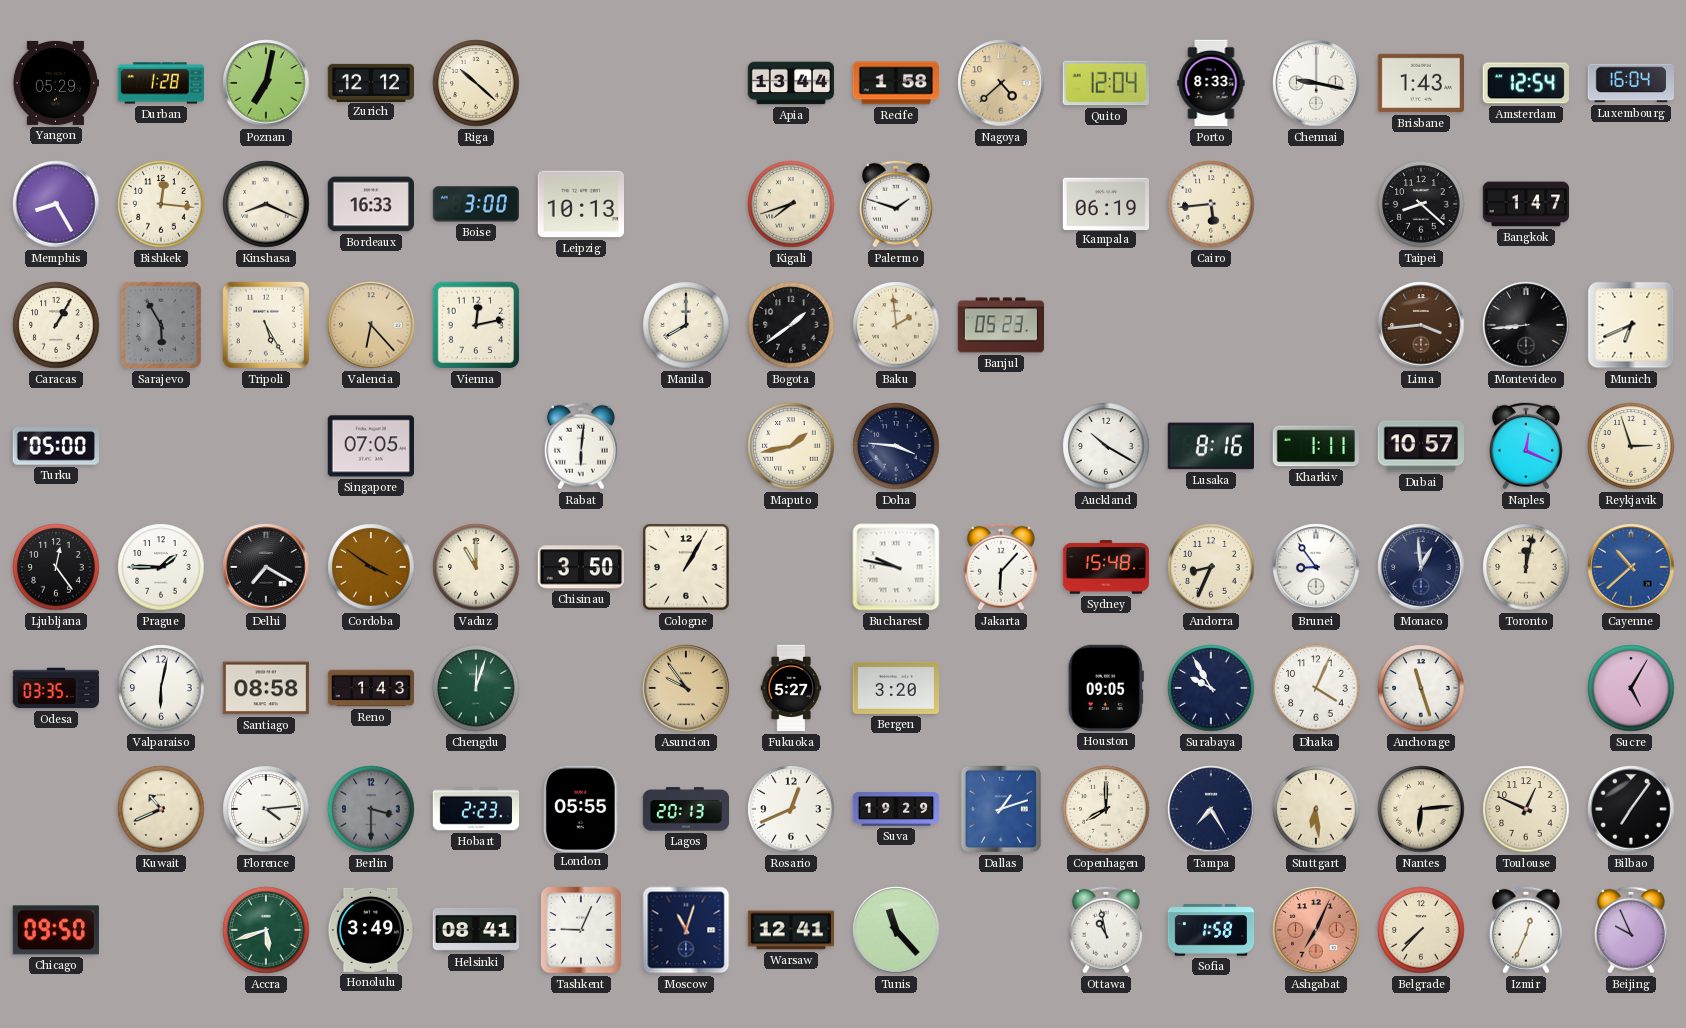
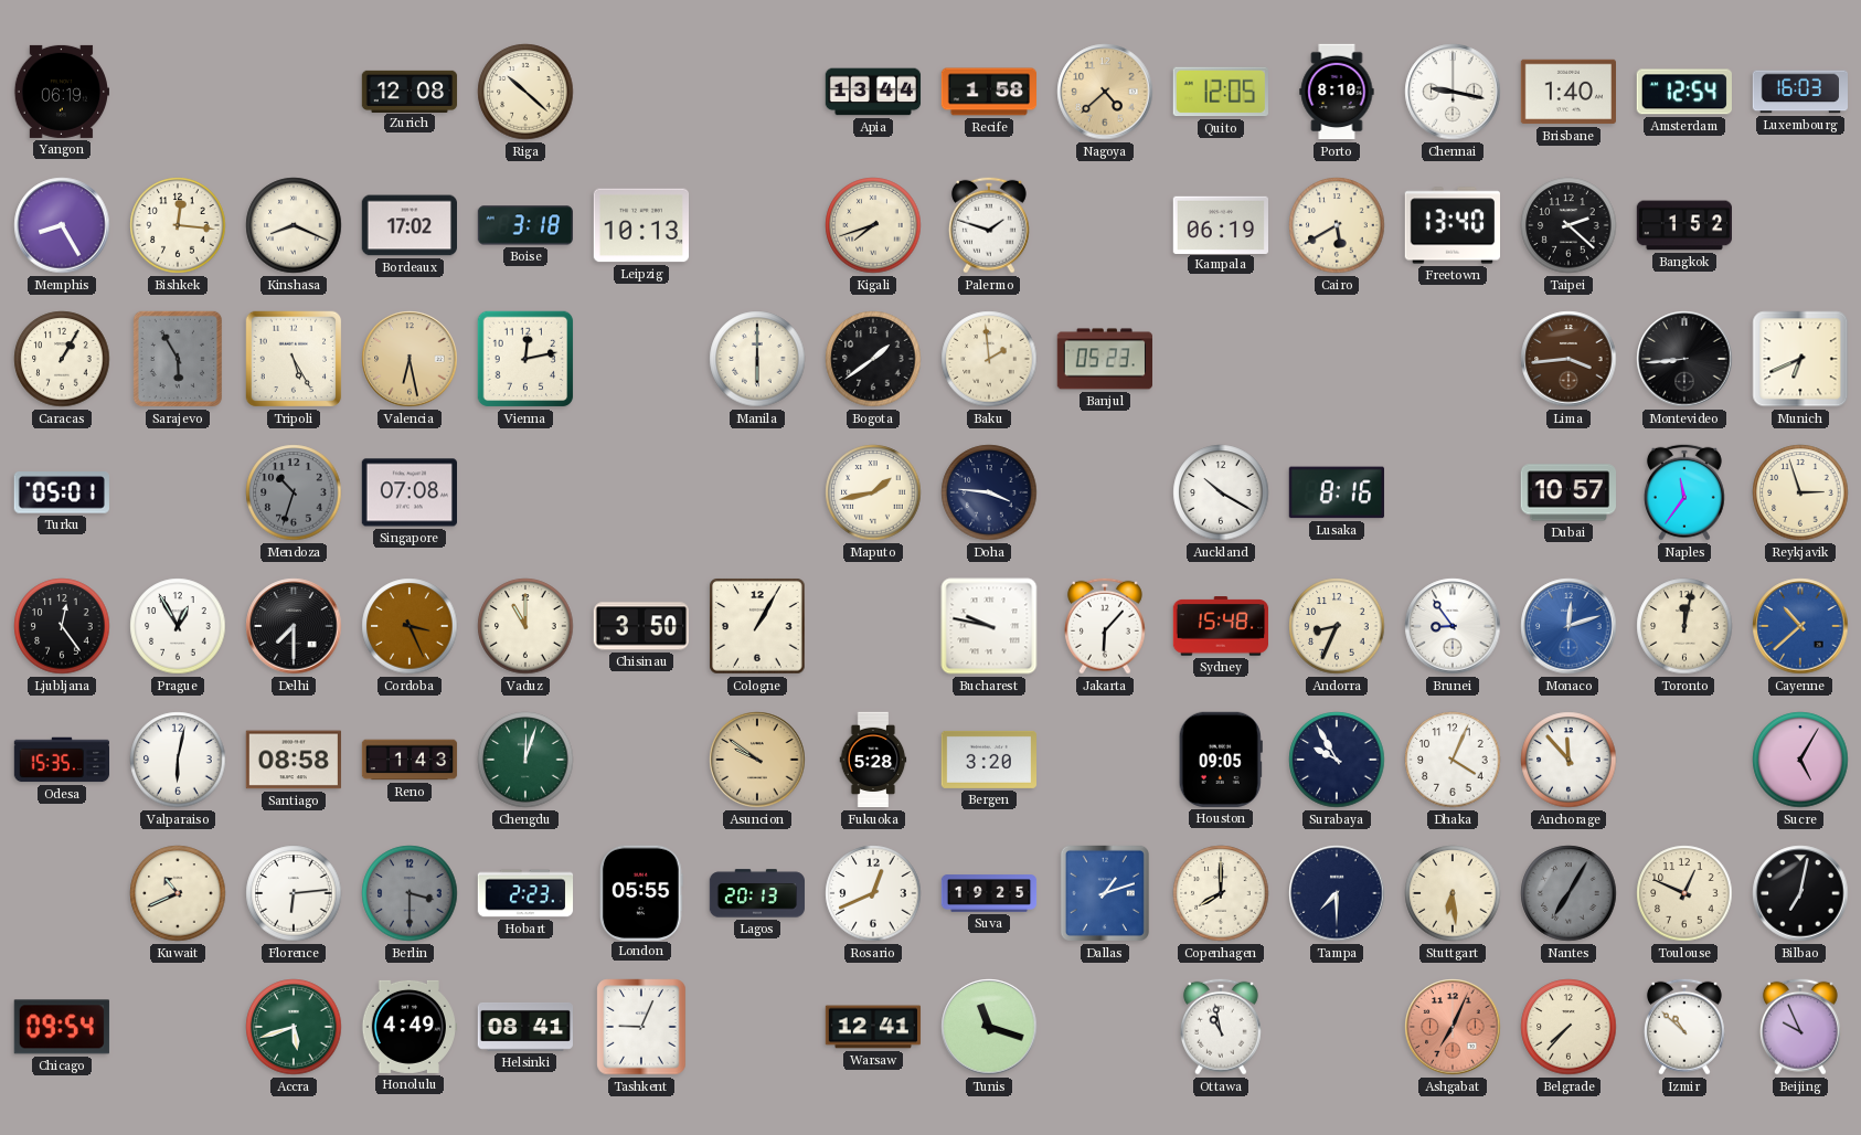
Yangon: 05:29 -> 06:19 (61, 92)
Durban: 1:28 -> none (160, 83)
Poznan: 7:02 -> none (266, 83)
Zurich: 12:12 -> 12:08 (410, 91)
Quito: 12:04 -> 12:05 (1221, 92)
Porto: 8:33 -> 8:10 (1337, 92)
Brisbane: 1:43 -> 1:40 (1567, 92)
Luxembourg: 16:04 -> 16:03 (1799, 92)
Bordeaux: 16:33 -> 17:02 (408, 225)
Boise: 3:00 -> 3:18 (524, 225)
Cairo: 5:44 -> 5:40 (1337, 225)
Freetown: none -> 13:40 (1451, 225)
Taipei: 8:22 -> 2:22 (1568, 225)
Bangkok: 1:47 -> 1:52 (1683, 225)
Valencia: 6:23 -> 6:28 (410, 359)
Manila: 8:00 -> 6:00 (757, 359)
Turku: 05:00 -> 05:01 (62, 494)
Mendoza: none -> 10:33 (294, 492)
Singapore: 07:05 -> 07:08 (408, 492)
Rabat: 6:01 -> none (581, 446)
Kharkiv: 1:11 -> none (1315, 446)
Naples: 12:19 -> 11:36 (1684, 492)
Prague: 1:45 -> 12:55 (178, 626)
Delhi: 7:20 -> 7:30 (294, 626)
Cordoba: 3:51 -> 3:26 (410, 626)
Monaco: 12:59 -> 12:12 (1568, 626)
Monaco dial: navy -> blue (1568, 626)
Odesa: 03:35 -> 15:35 (62, 760)
Asuncion: 9:54 -> 9:51 (757, 760)
Fukuoka: 5:27 -> 5:28 (873, 760)
Anchorage: 11:27 -> 11:53 (1568, 760)
Florence: 4:14 -> 6:14 (294, 893)
Suva: 19:29 -> 19:25 (989, 893)
Tampa: 7:25 -> 7:30 (1337, 893)
Nantes: 6:14 -> 7:05 (1568, 893)
Nantes dial: cream -> grey (1568, 893)
Bilbao: 7:06 -> 7:02 (1800, 893)
Chicago: 09:50 -> 09:54 (62, 1027)
Honolulu: 3:49 -> 4:49 (408, 1027)
Moscow: 11:03 -> none (686, 930)
Tunis: 11:23 -> 11:18 (989, 1027)
Sofia: 1:58 -> none (1211, 930)
Izmir: 12:34 -> 10:52 (1684, 1027)
